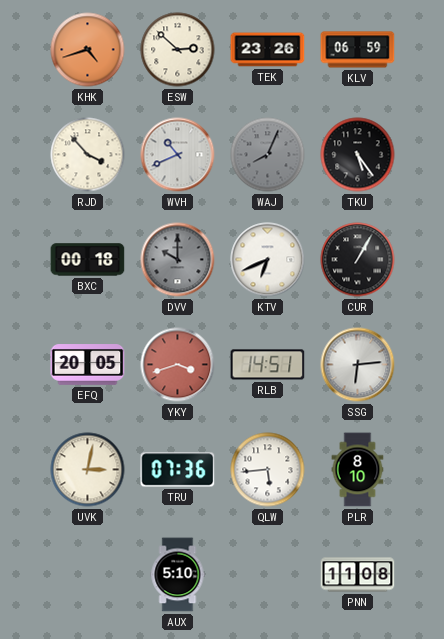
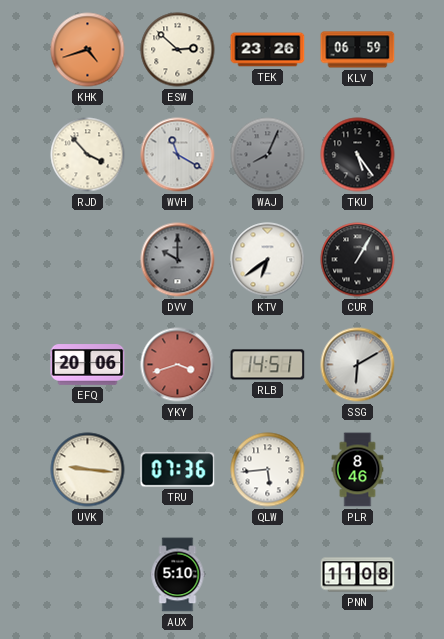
WVH: 10:41 -> 11:20 (178, 155)
BXC: 00:18 -> none (88, 260)
KTV: 6:41 -> 6:39 (268, 260)
EFQ: 20:05 -> 20:06 (88, 365)
SSG: 6:14 -> 6:10 (358, 365)
UVK: 3:02 -> 9:16 (88, 470)
PLR: 8:10 -> 8:46 (358, 470)
